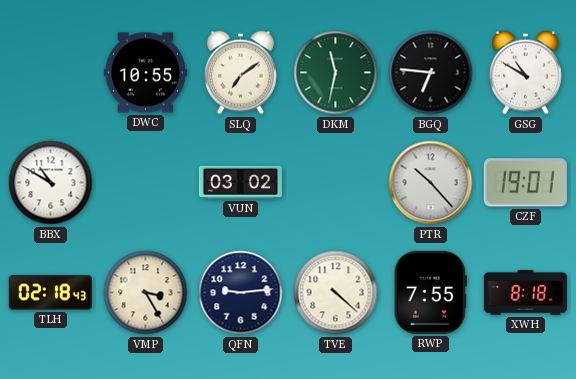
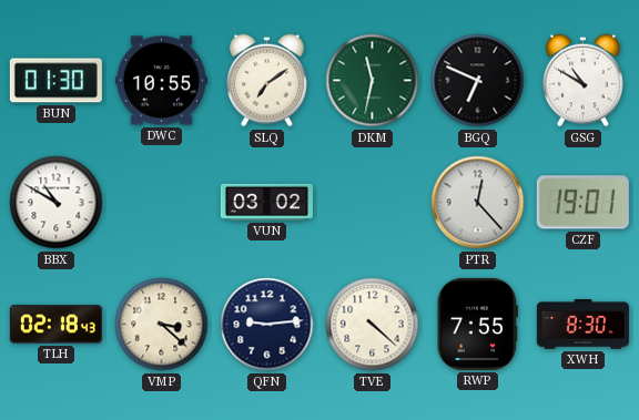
BUN: none -> 01:30 (55, 81)
BGQ: 6:46 -> 6:49 (478, 81)
PTR: 10:23 -> 12:23 (478, 203)
VMP: 3:25 -> 3:22 (162, 325)
XWH: 8:18 -> 8:30 (582, 325)
